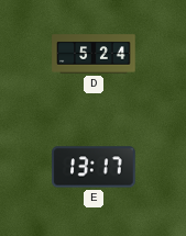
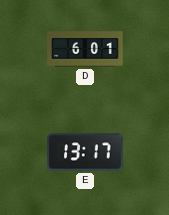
D: 5:24 -> 6:01 (85, 49)
